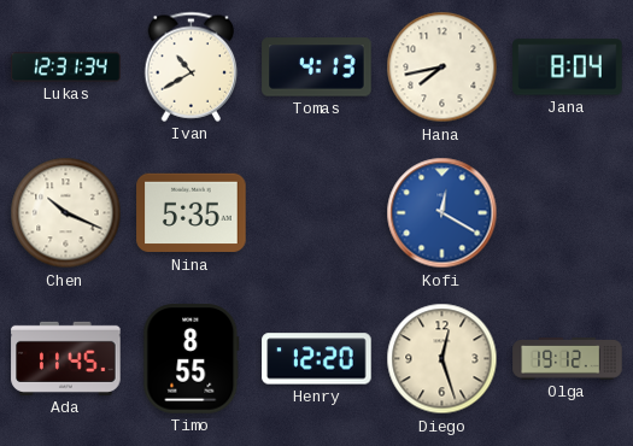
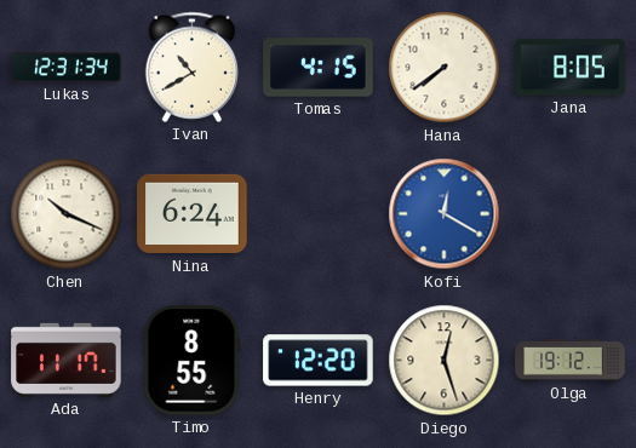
Tomas: 4:13 -> 4:15 (319, 68)
Hana: 7:43 -> 7:39 (445, 68)
Jana: 8:04 -> 8:05 (571, 68)
Nina: 5:35 -> 6:24 (193, 214)
Ada: 11:45 -> 11:17 (67, 360)
